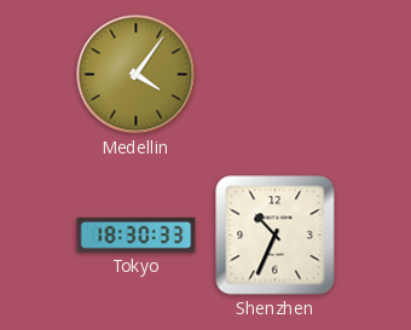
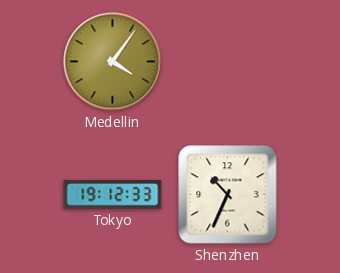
Tokyo: 18:30 -> 19:12 (113, 195)
